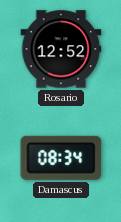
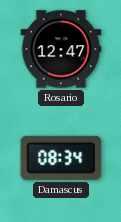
Rosario: 12:52 -> 12:47 (61, 49)
